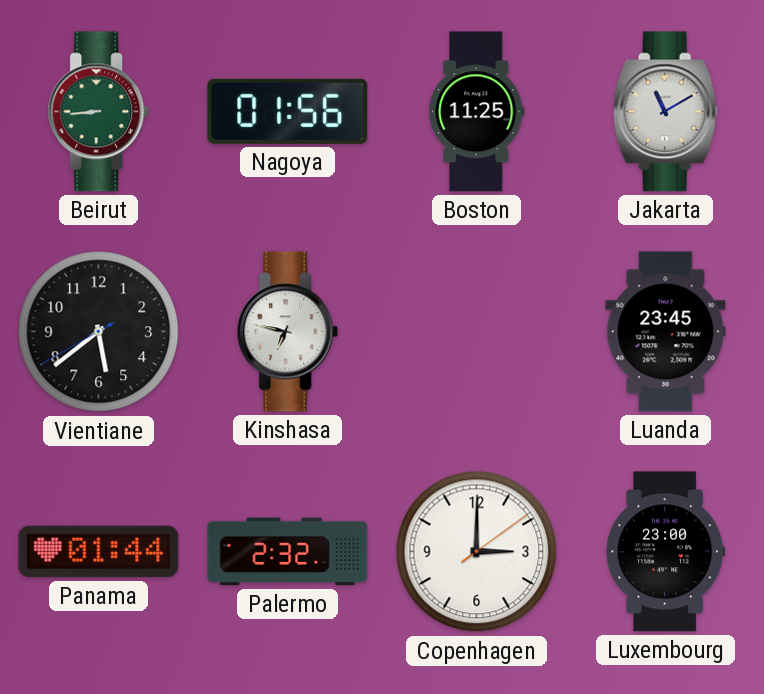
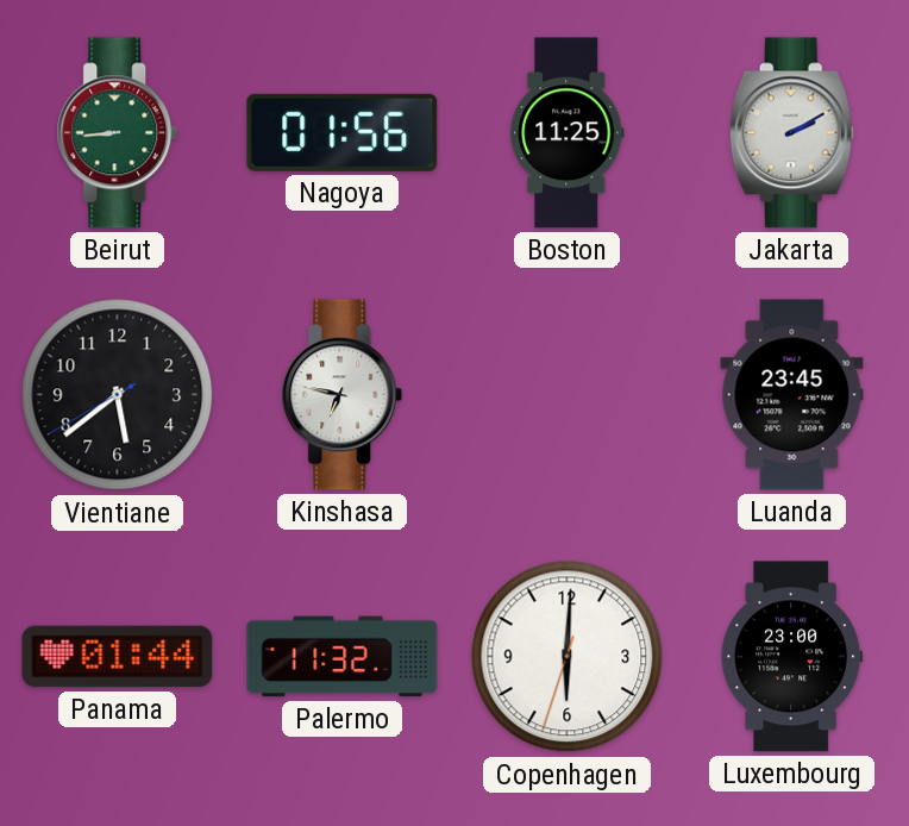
Jakarta: 11:10 -> 2:10 (791, 133)
Palermo: 2:32 -> 11:32 (343, 657)
Copenhagen: 3:00 -> 6:00 (568, 657)
